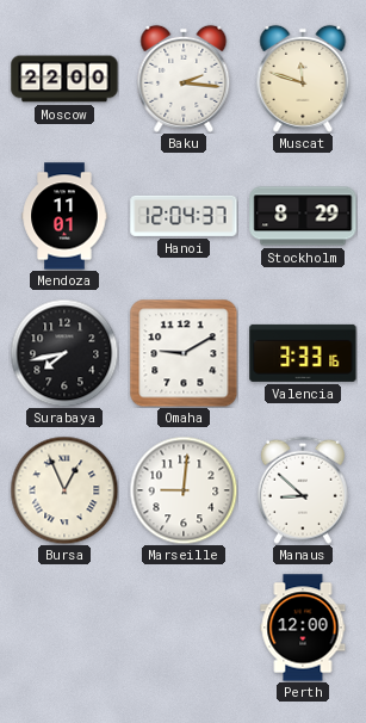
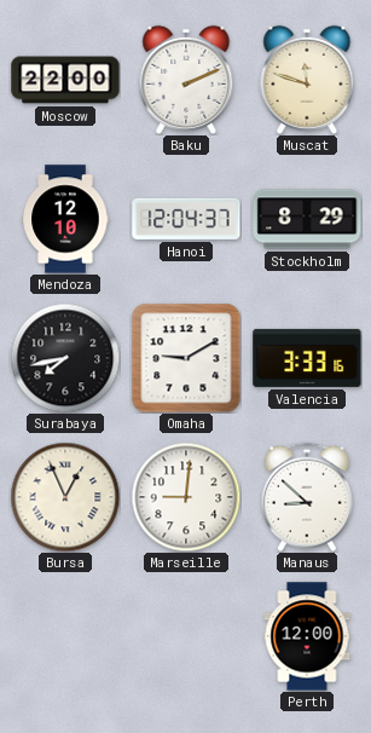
Baku: 2:16 -> 2:11 (186, 80)
Mendoza: 11:01 -> 12:10 (65, 219)
